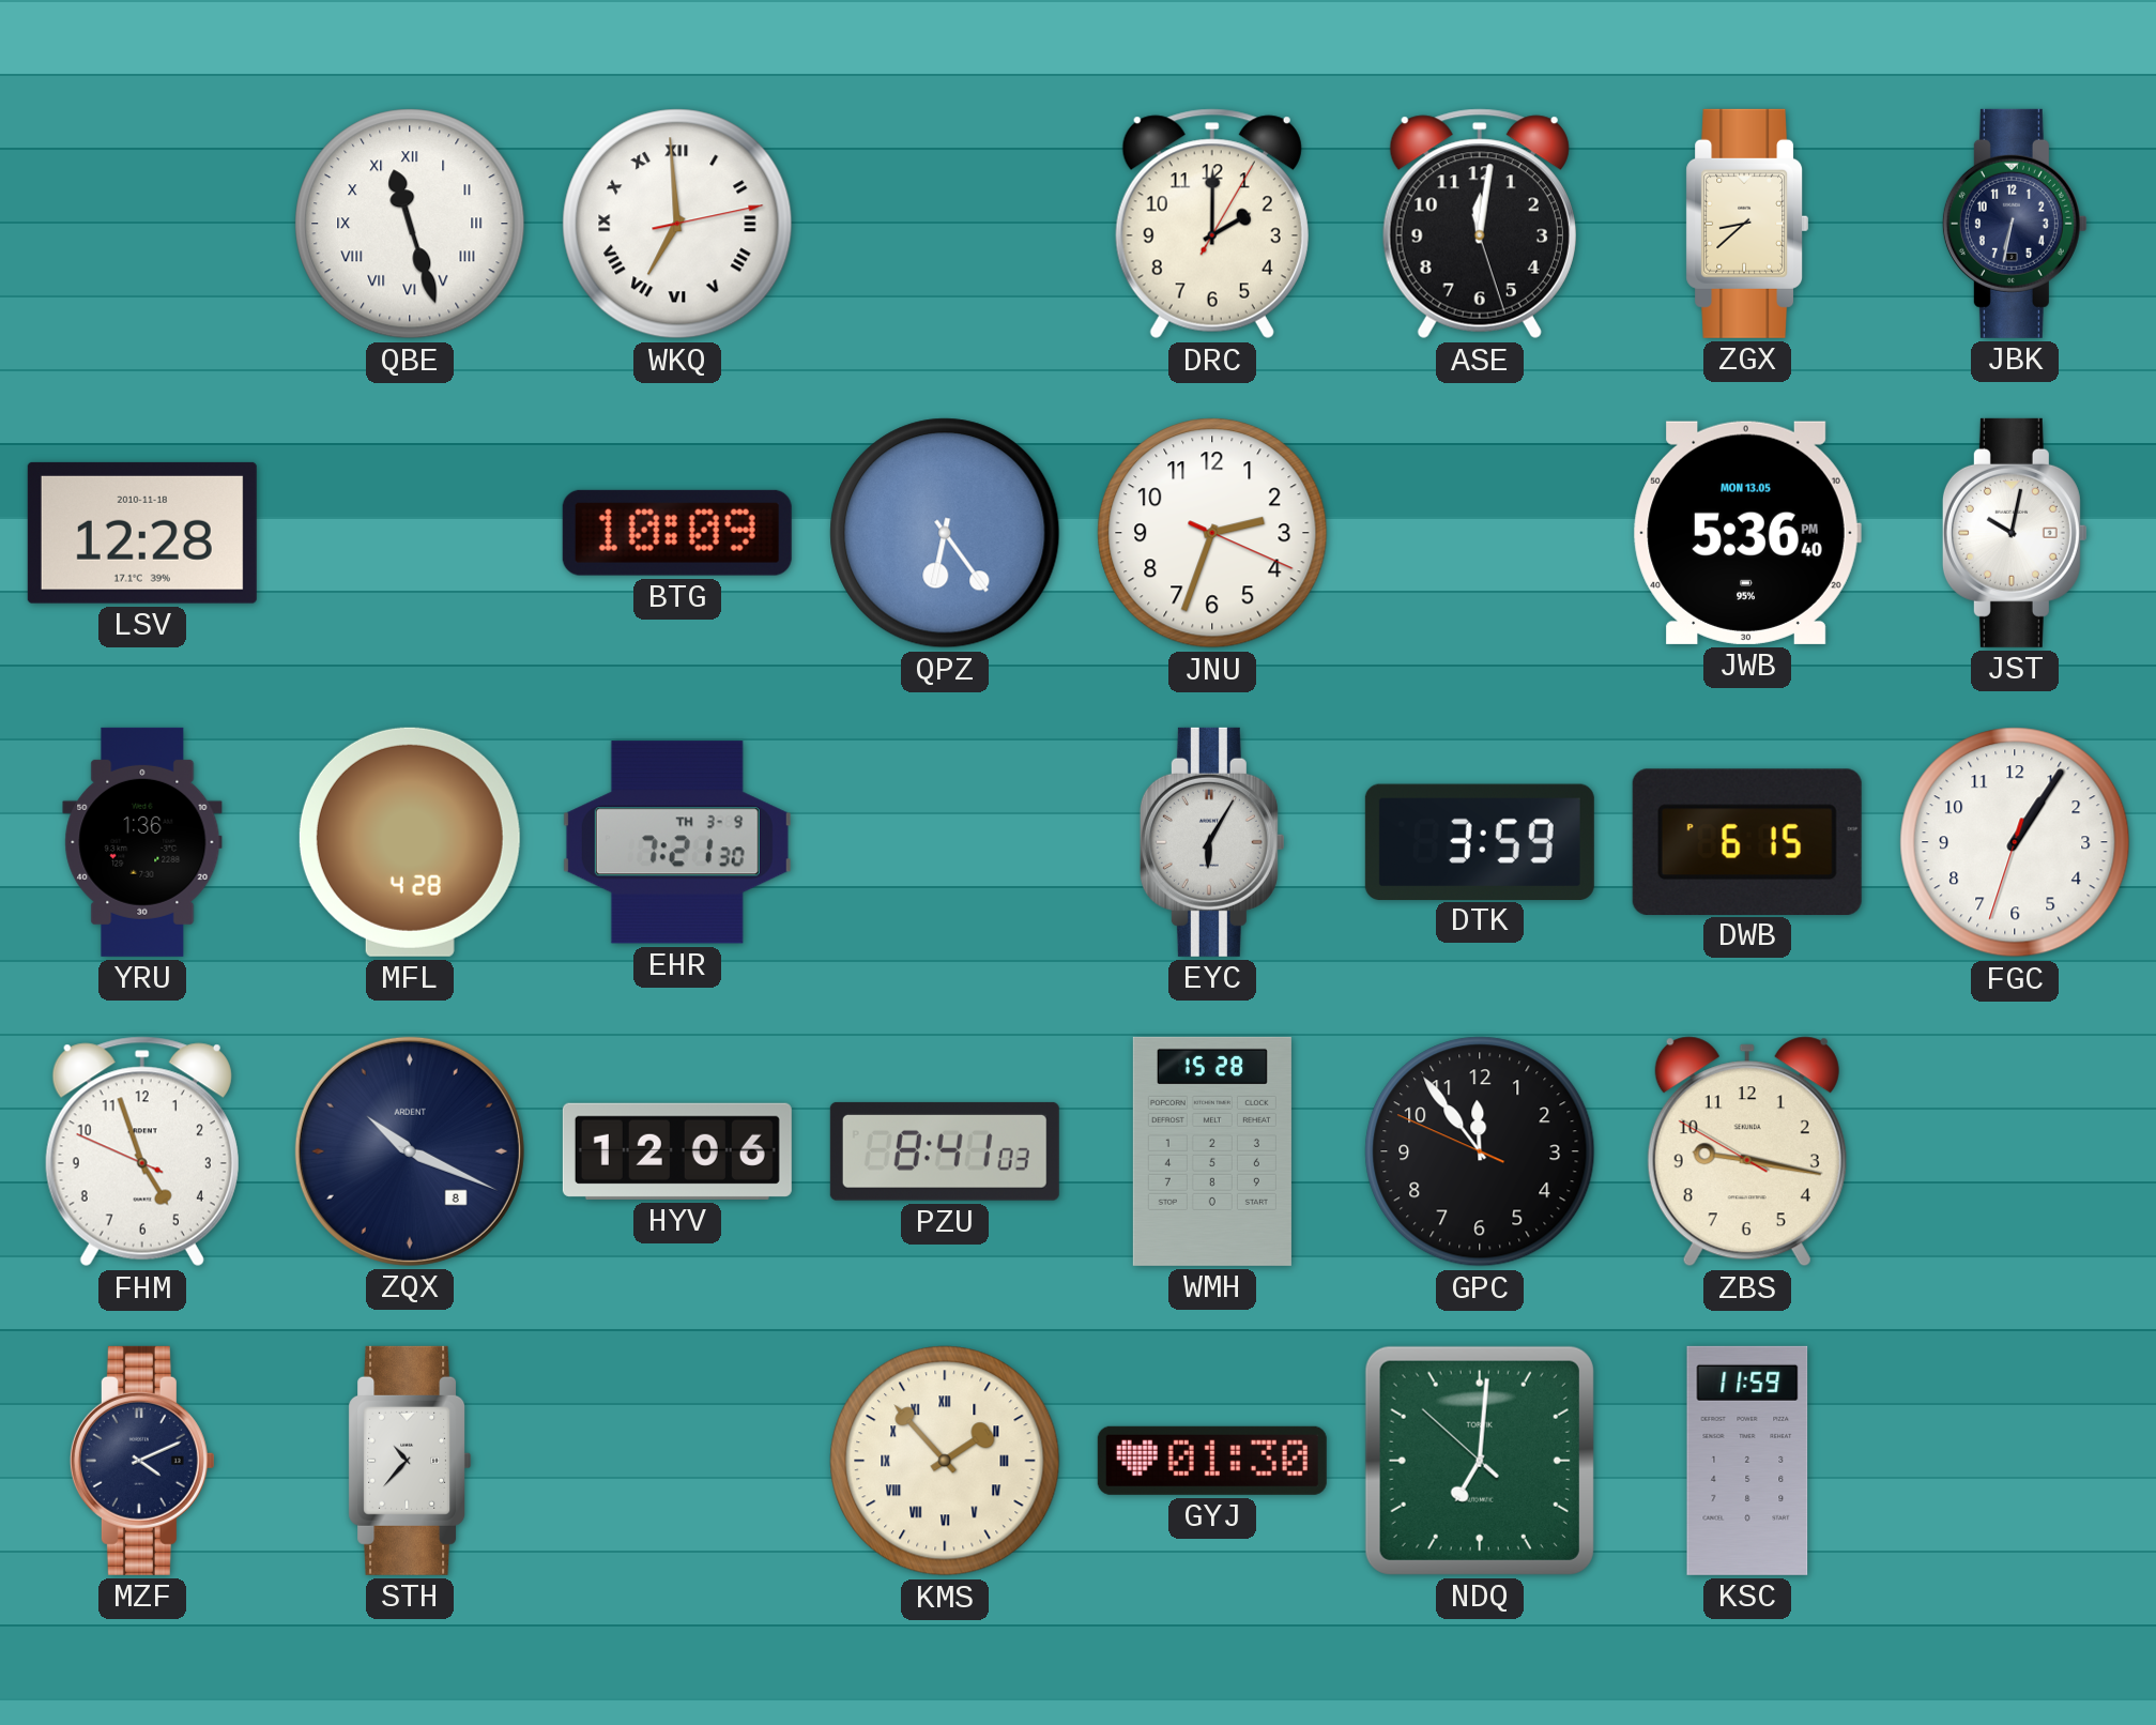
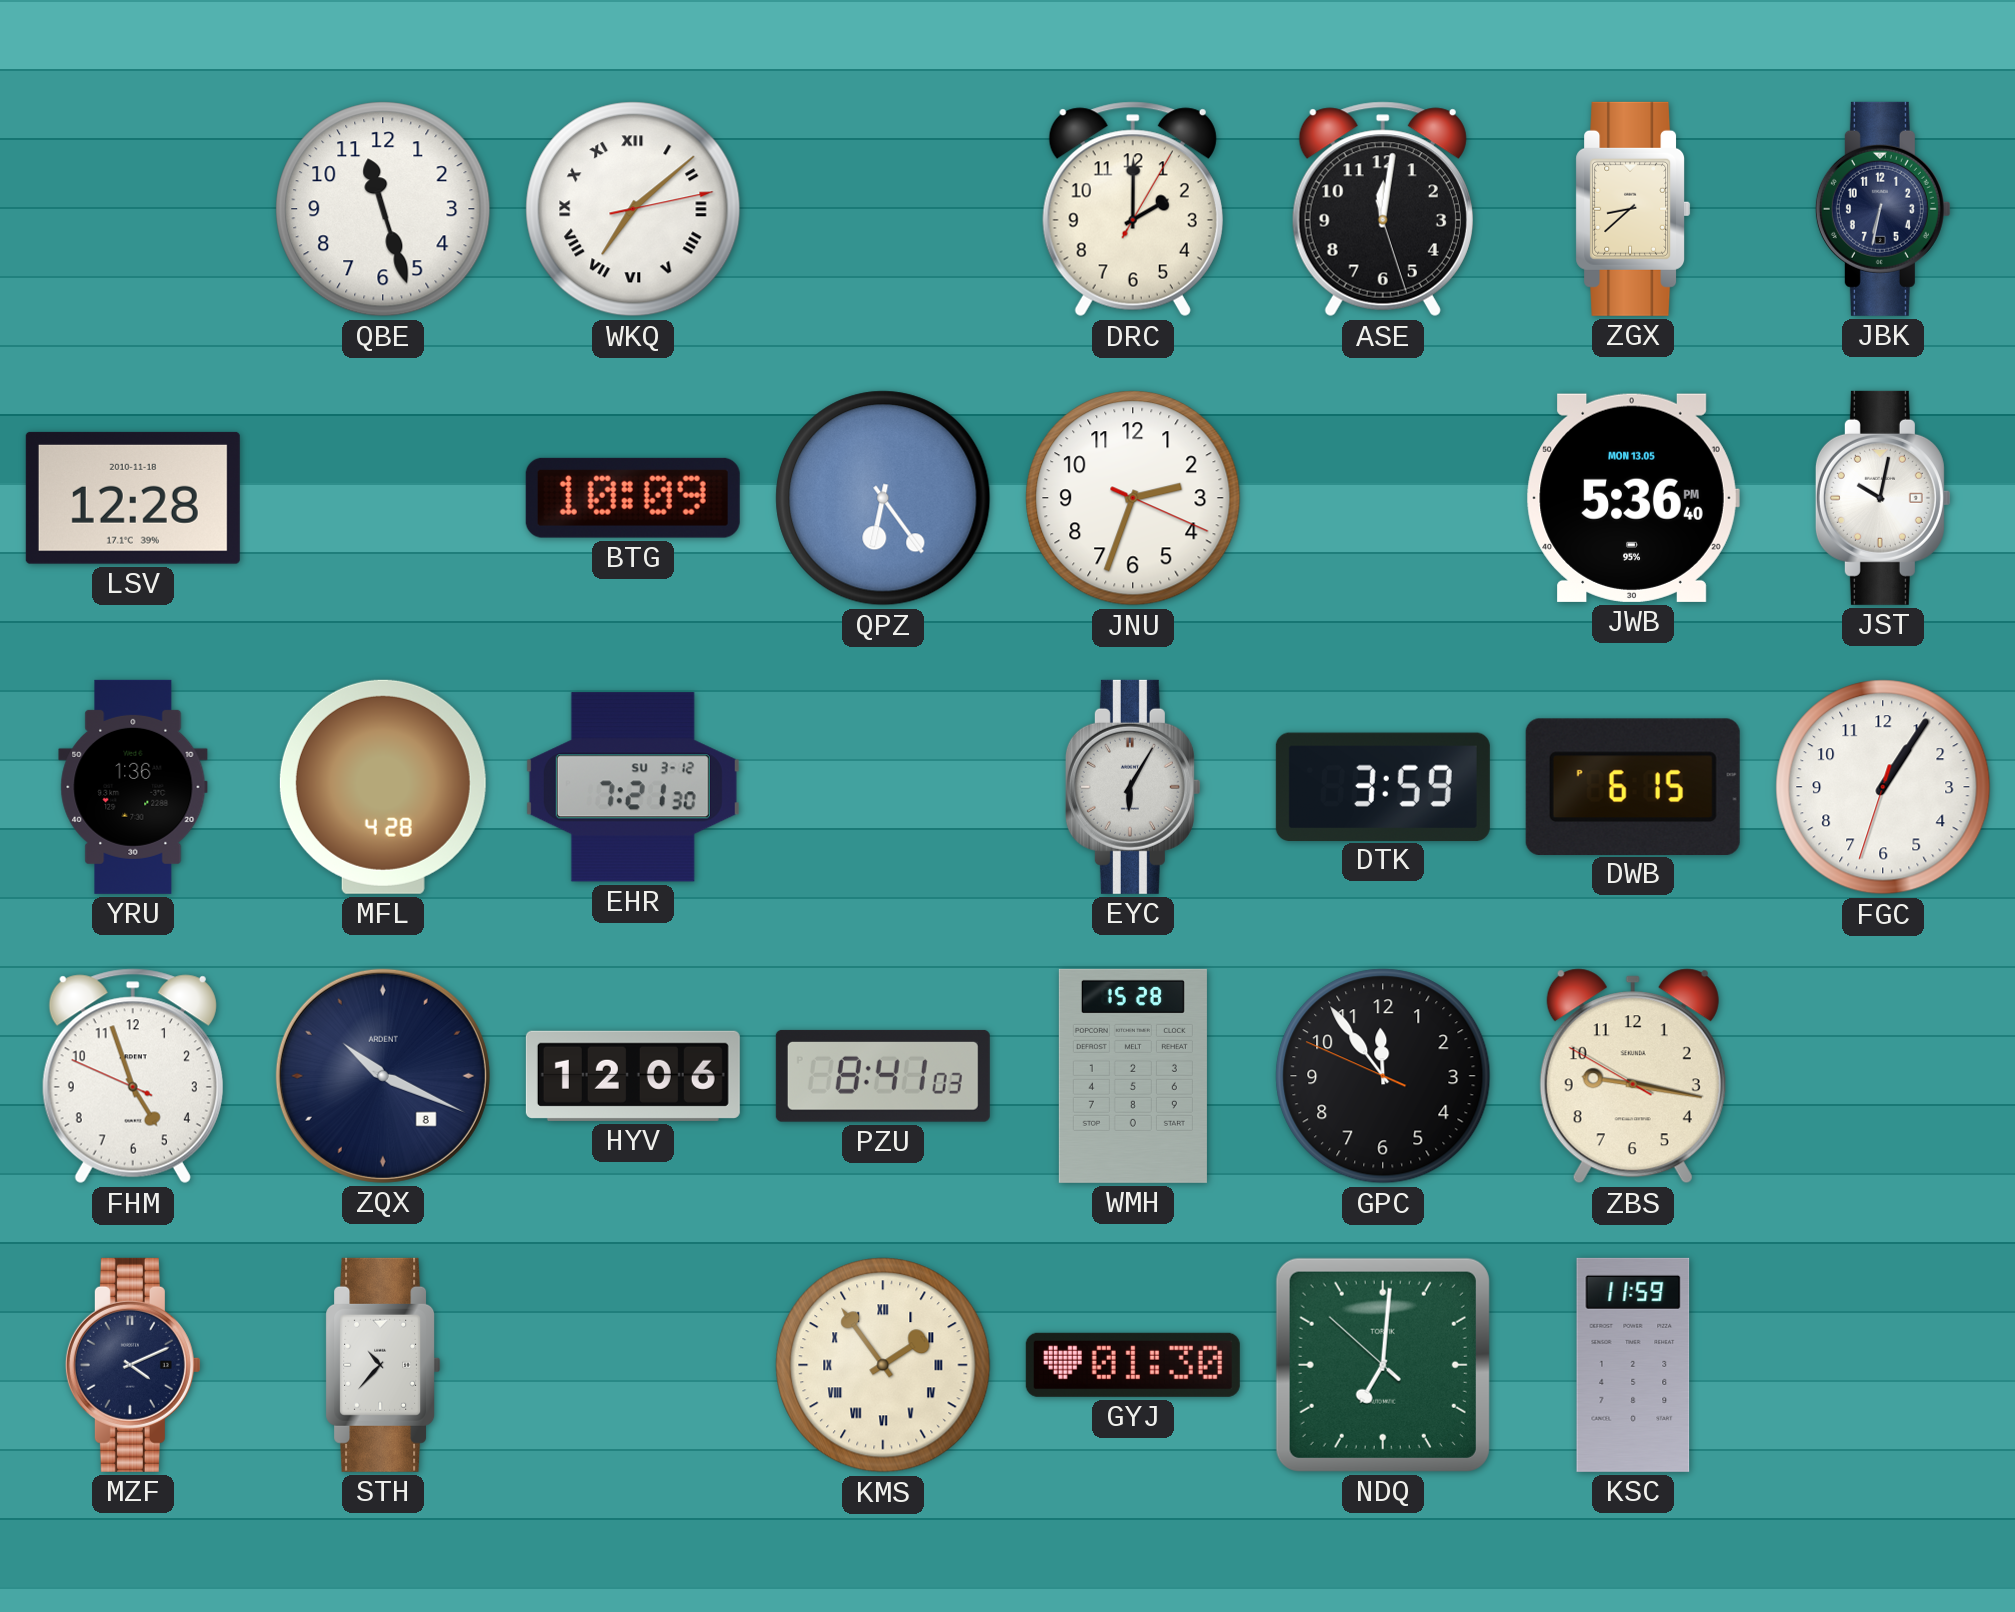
QBE numerals: Roman -> Arabic (383, 209)
WKQ: 6:59 -> 7:08 (633, 209)
EHR date: TH 3-9 -> SU 3-12 (633, 787)
KMS: 1:53 -> 1:54 (883, 1365)
